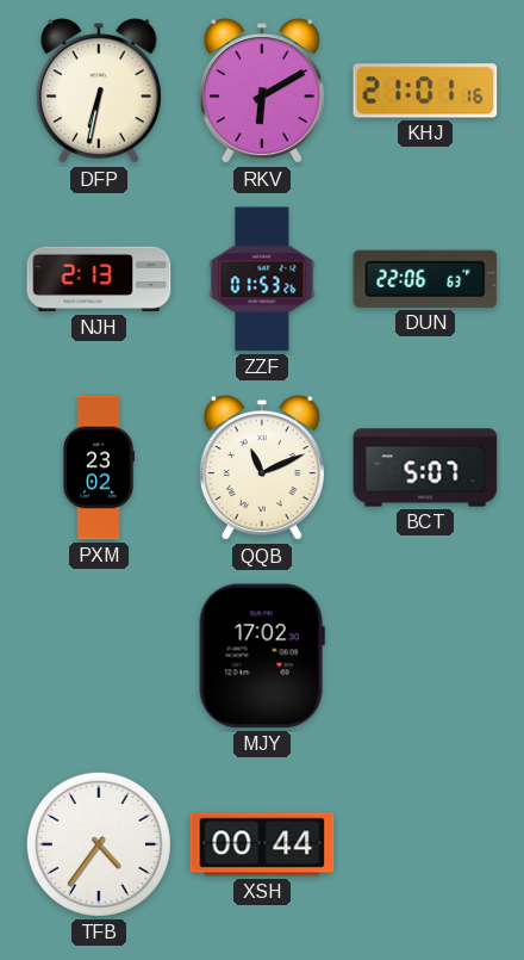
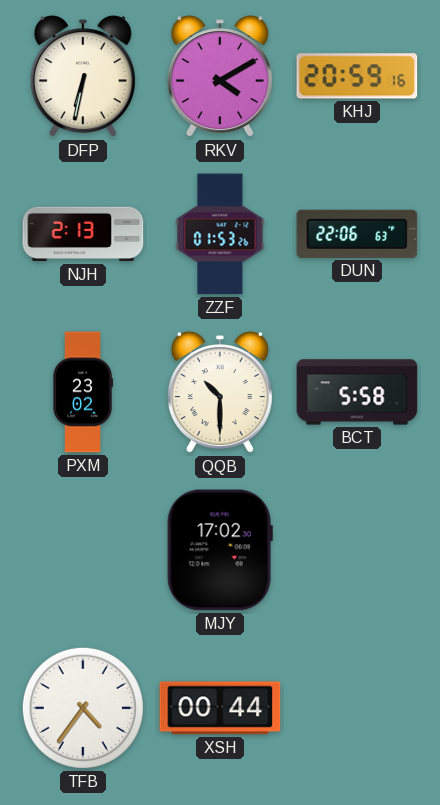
RKV: 6:10 -> 4:10 (220, 77)
KHJ: 21:01 -> 20:59 (357, 76)
QQB: 11:11 -> 10:30 (220, 393)
BCT: 5:07 -> 5:58 (357, 392)
